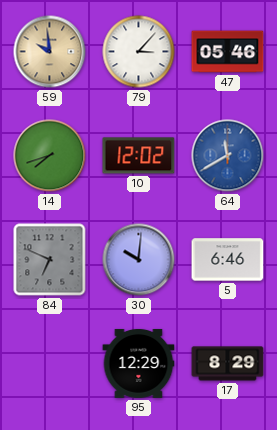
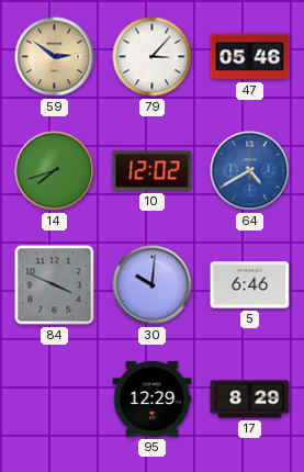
59: 9:59 -> 2:51 (55, 57)
64: 11:40 -> 4:40 (250, 171)
84: 6:49 -> 3:49 (55, 285)
